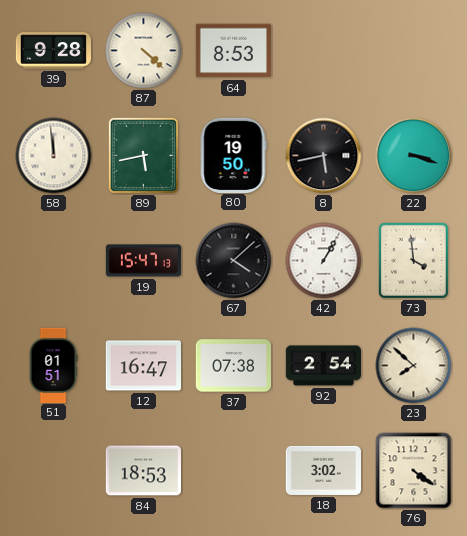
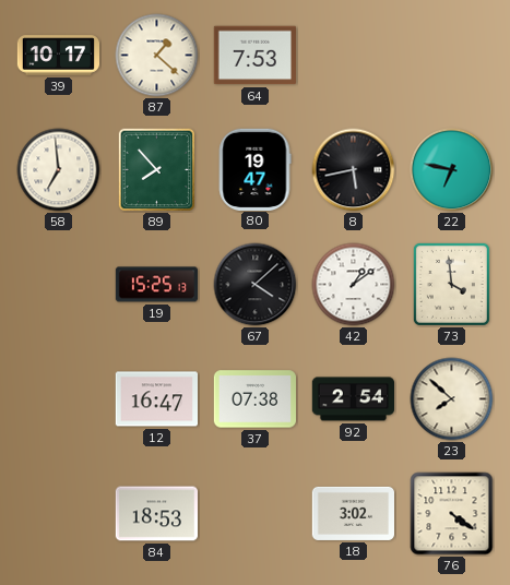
39: 9:28 -> 10:17 (59, 56)
87: 4:22 -> 1:22 (157, 56)
64: 8:53 -> 7:53 (254, 56)
58: 11:59 -> 6:59 (59, 170)
89: 5:43 -> 7:53 (157, 170)
80: 19:50 -> 19:47 (254, 169)
22: 3:18 -> 6:47 (452, 170)
19: 15:47 -> 15:25 (157, 285)
42: 1:05 -> 1:09 (354, 285)
51: 01:51 -> none (53, 365)
